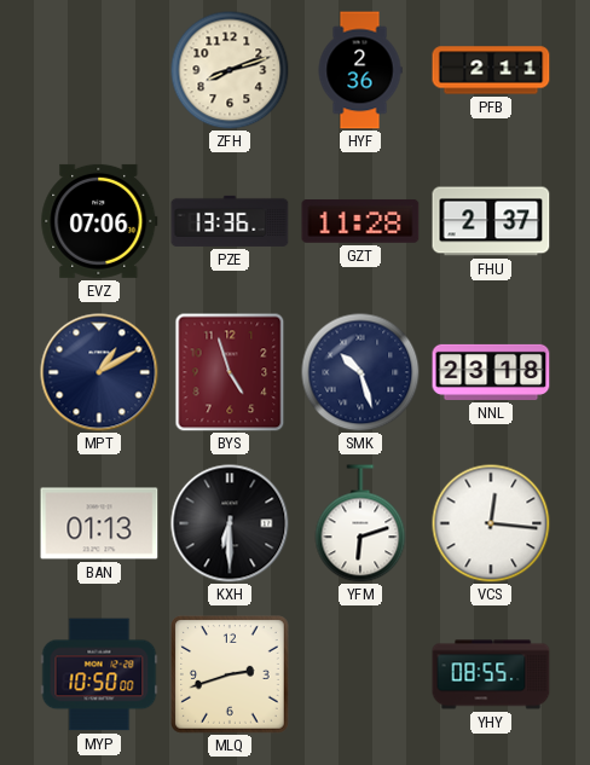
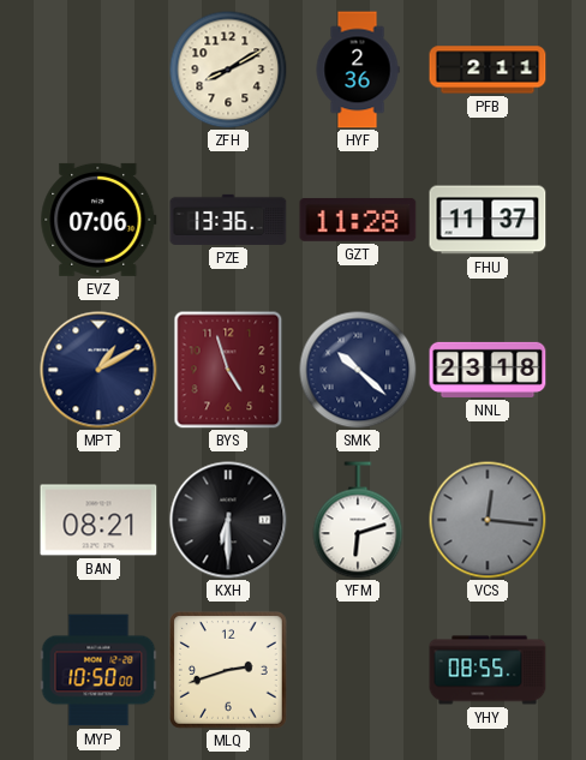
ZFH: 8:12 -> 8:10 (228, 70)
FHU: 2:37 -> 11:37 (488, 220)
SMK: 10:27 -> 10:22 (358, 370)
BAN: 01:13 -> 08:21 (98, 520)
VCS dial: white -> grey (488, 520)
